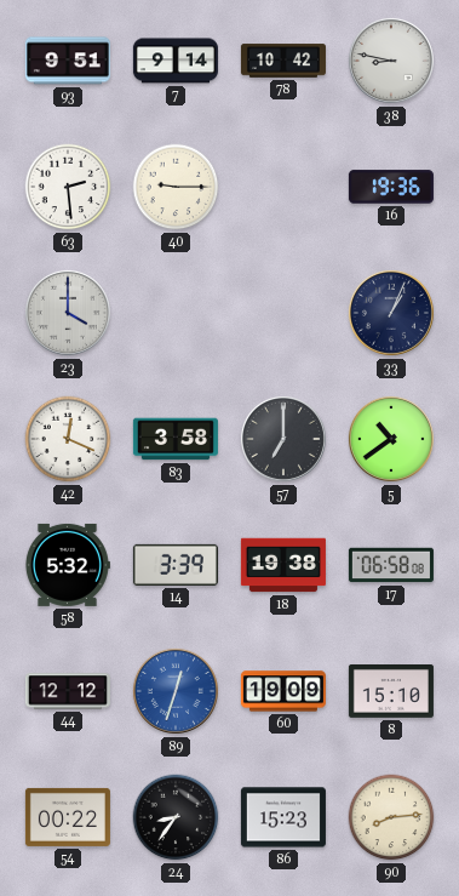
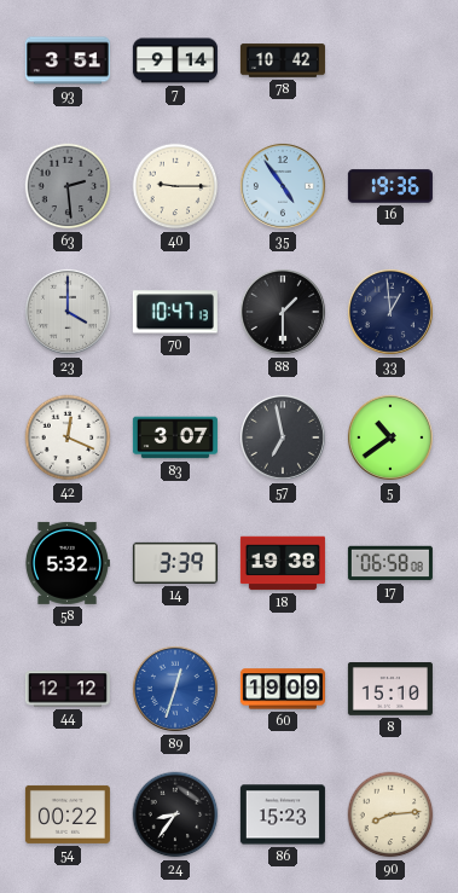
93: 9:51 -> 3:51 (68, 60)
38: 8:47 -> none (391, 61)
63 dial: white -> grey (68, 186)
35: none -> 4:54 (283, 186)
70: none -> 10:47 (175, 312)
88: none -> 1:30 (283, 312)
33: 1:04 -> 12:59 (390, 312)
83: 3:58 -> 3:07 (175, 437)
57: 7:00 -> 6:58 (283, 437)
